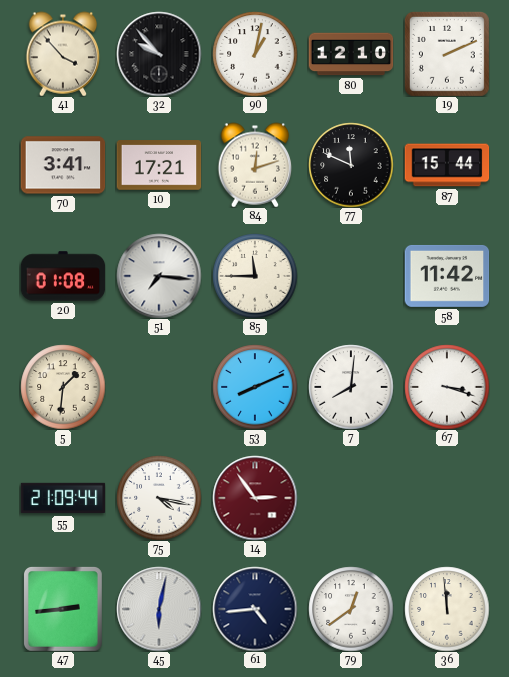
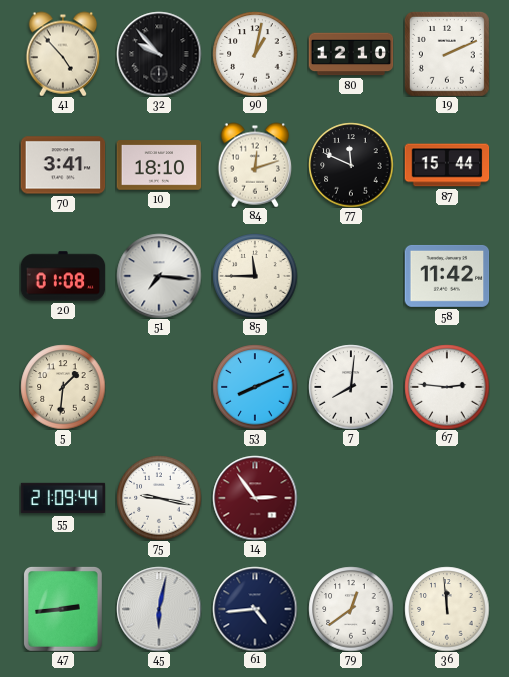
41: 3:53 -> 4:53 (63, 54)
10: 17:21 -> 18:10 (159, 165)
67: 3:18 -> 2:46 (447, 387)
75: 4:17 -> 9:17 (159, 498)
